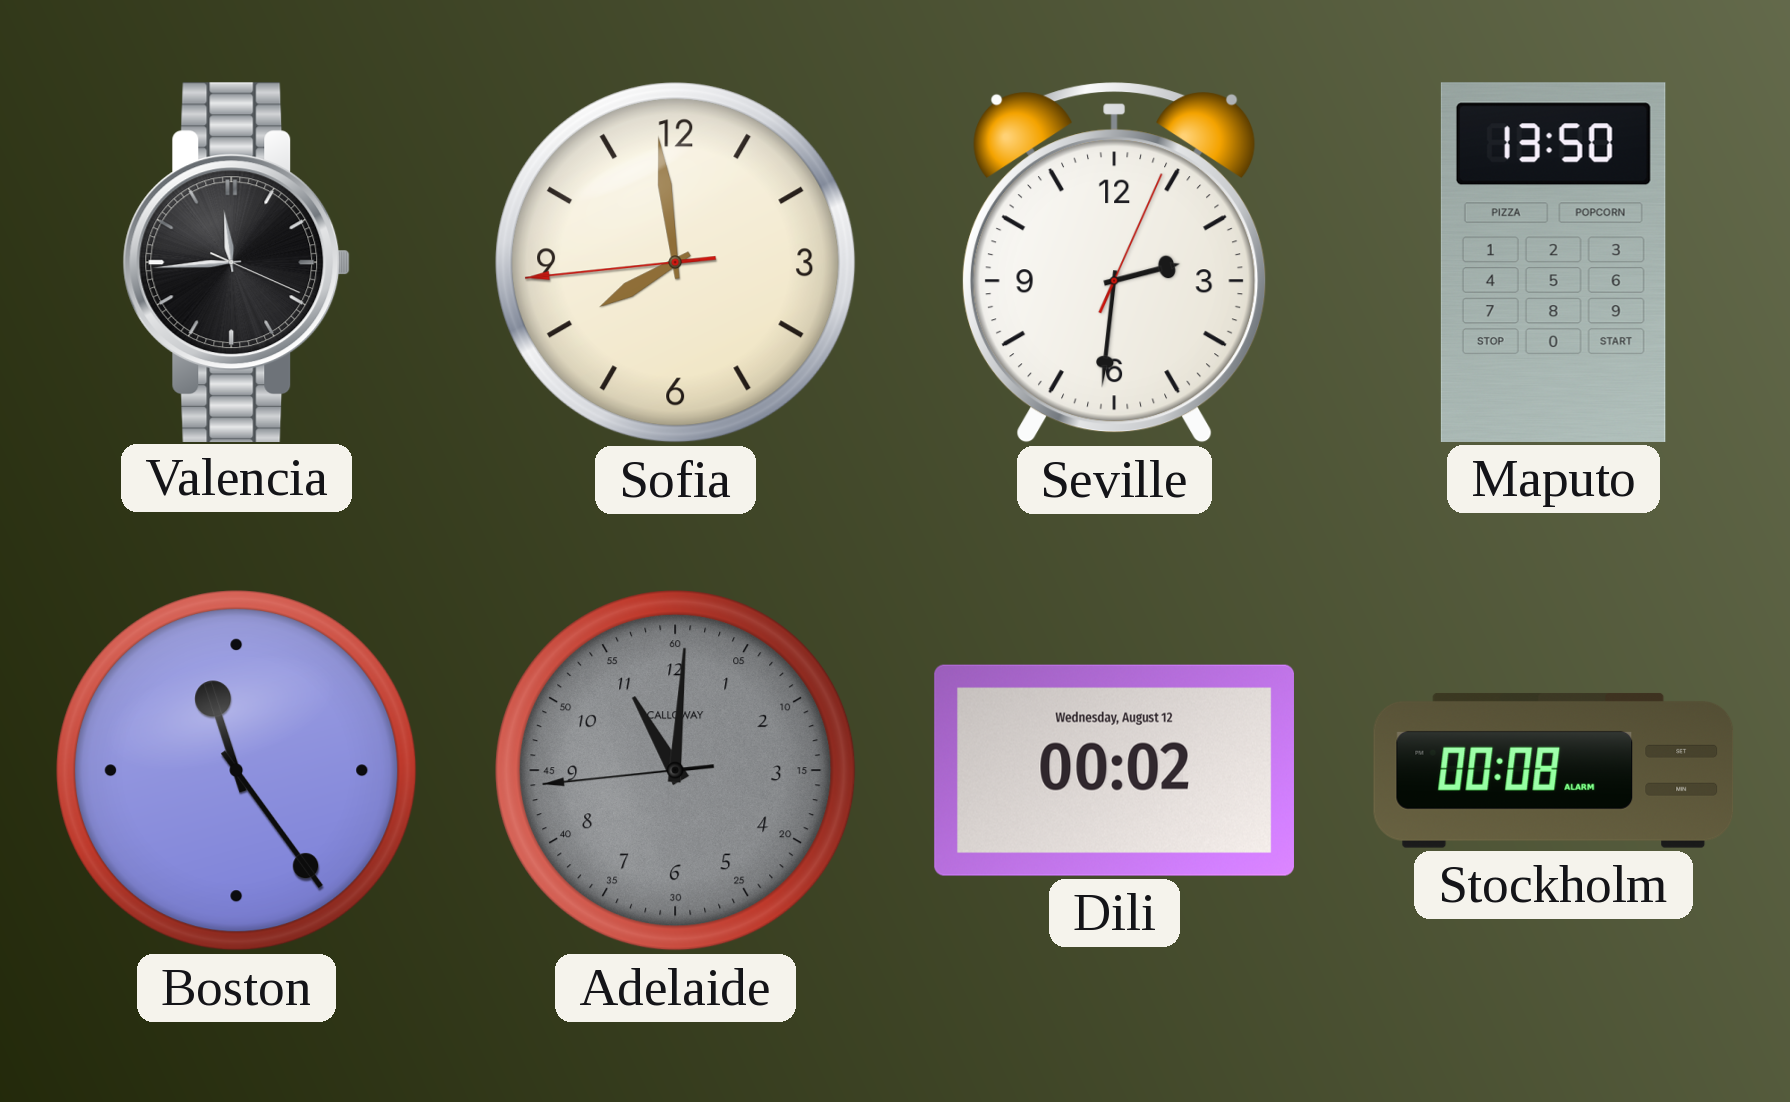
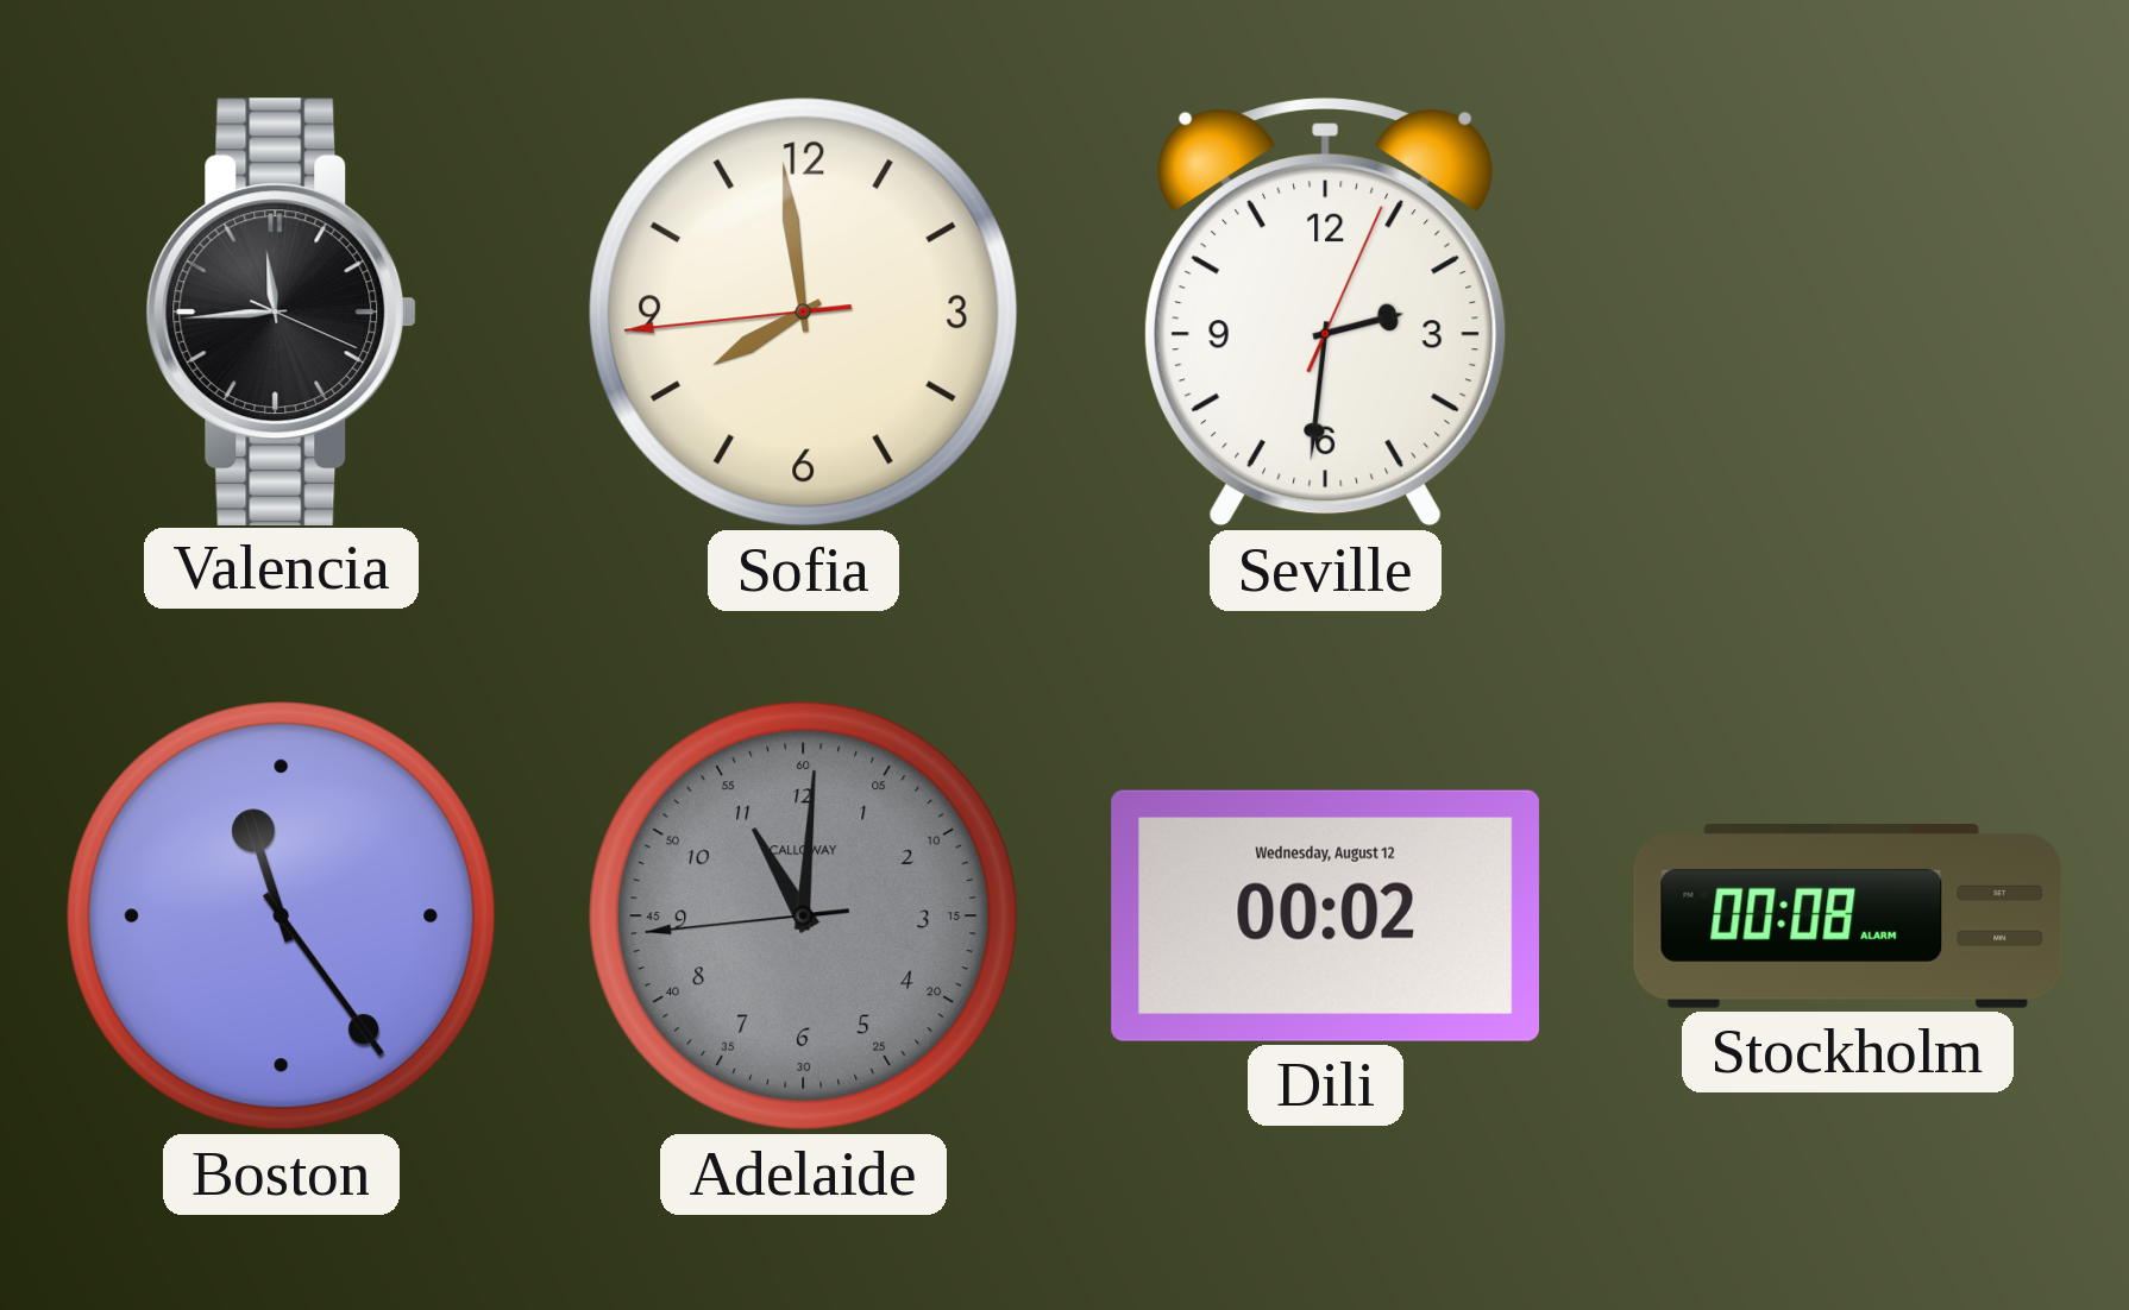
Maputo: 13:50 -> none (1553, 262)
